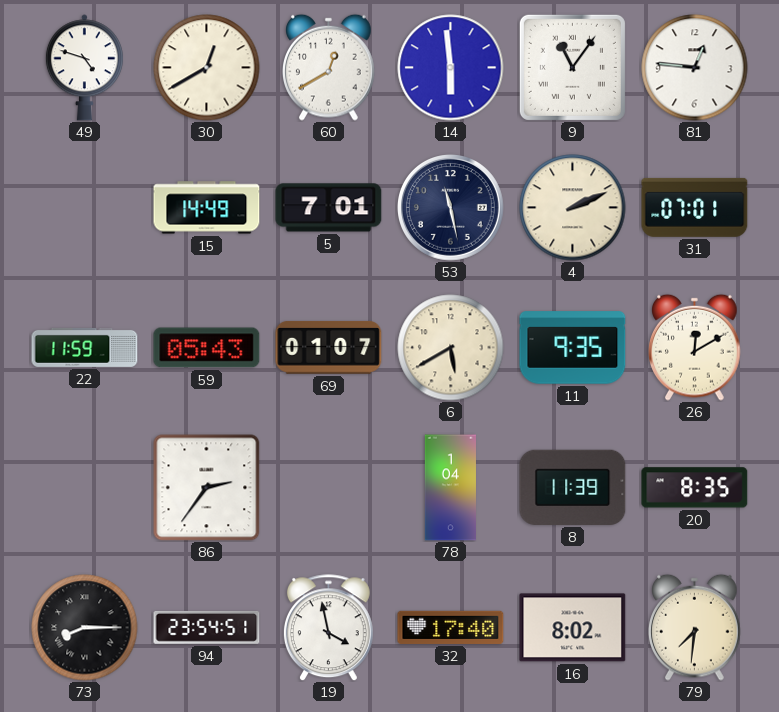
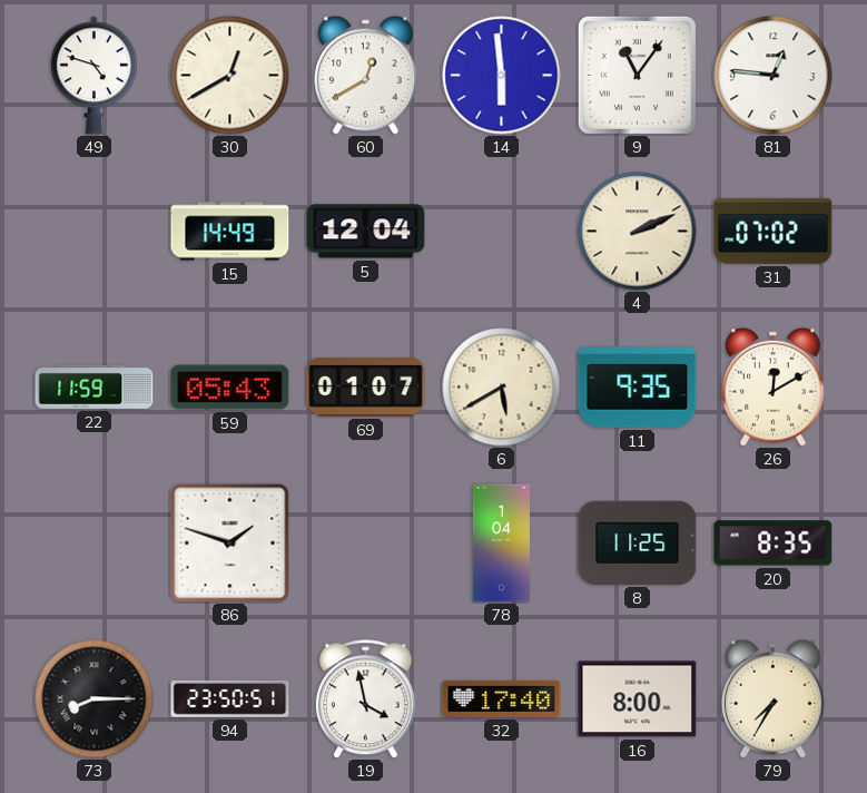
5: 7:01 -> 12:04 (366, 232)
53: 11:28 -> none (451, 208)
31: 07:01 -> 07:02 (774, 231)
86: 2:36 -> 1:48 (230, 544)
8: 11:39 -> 11:25 (638, 542)
94: 23:54 -> 23:50 (230, 698)
16: 8:02 -> 8:00 (638, 699)
79: 7:31 -> 7:35 (774, 698)
